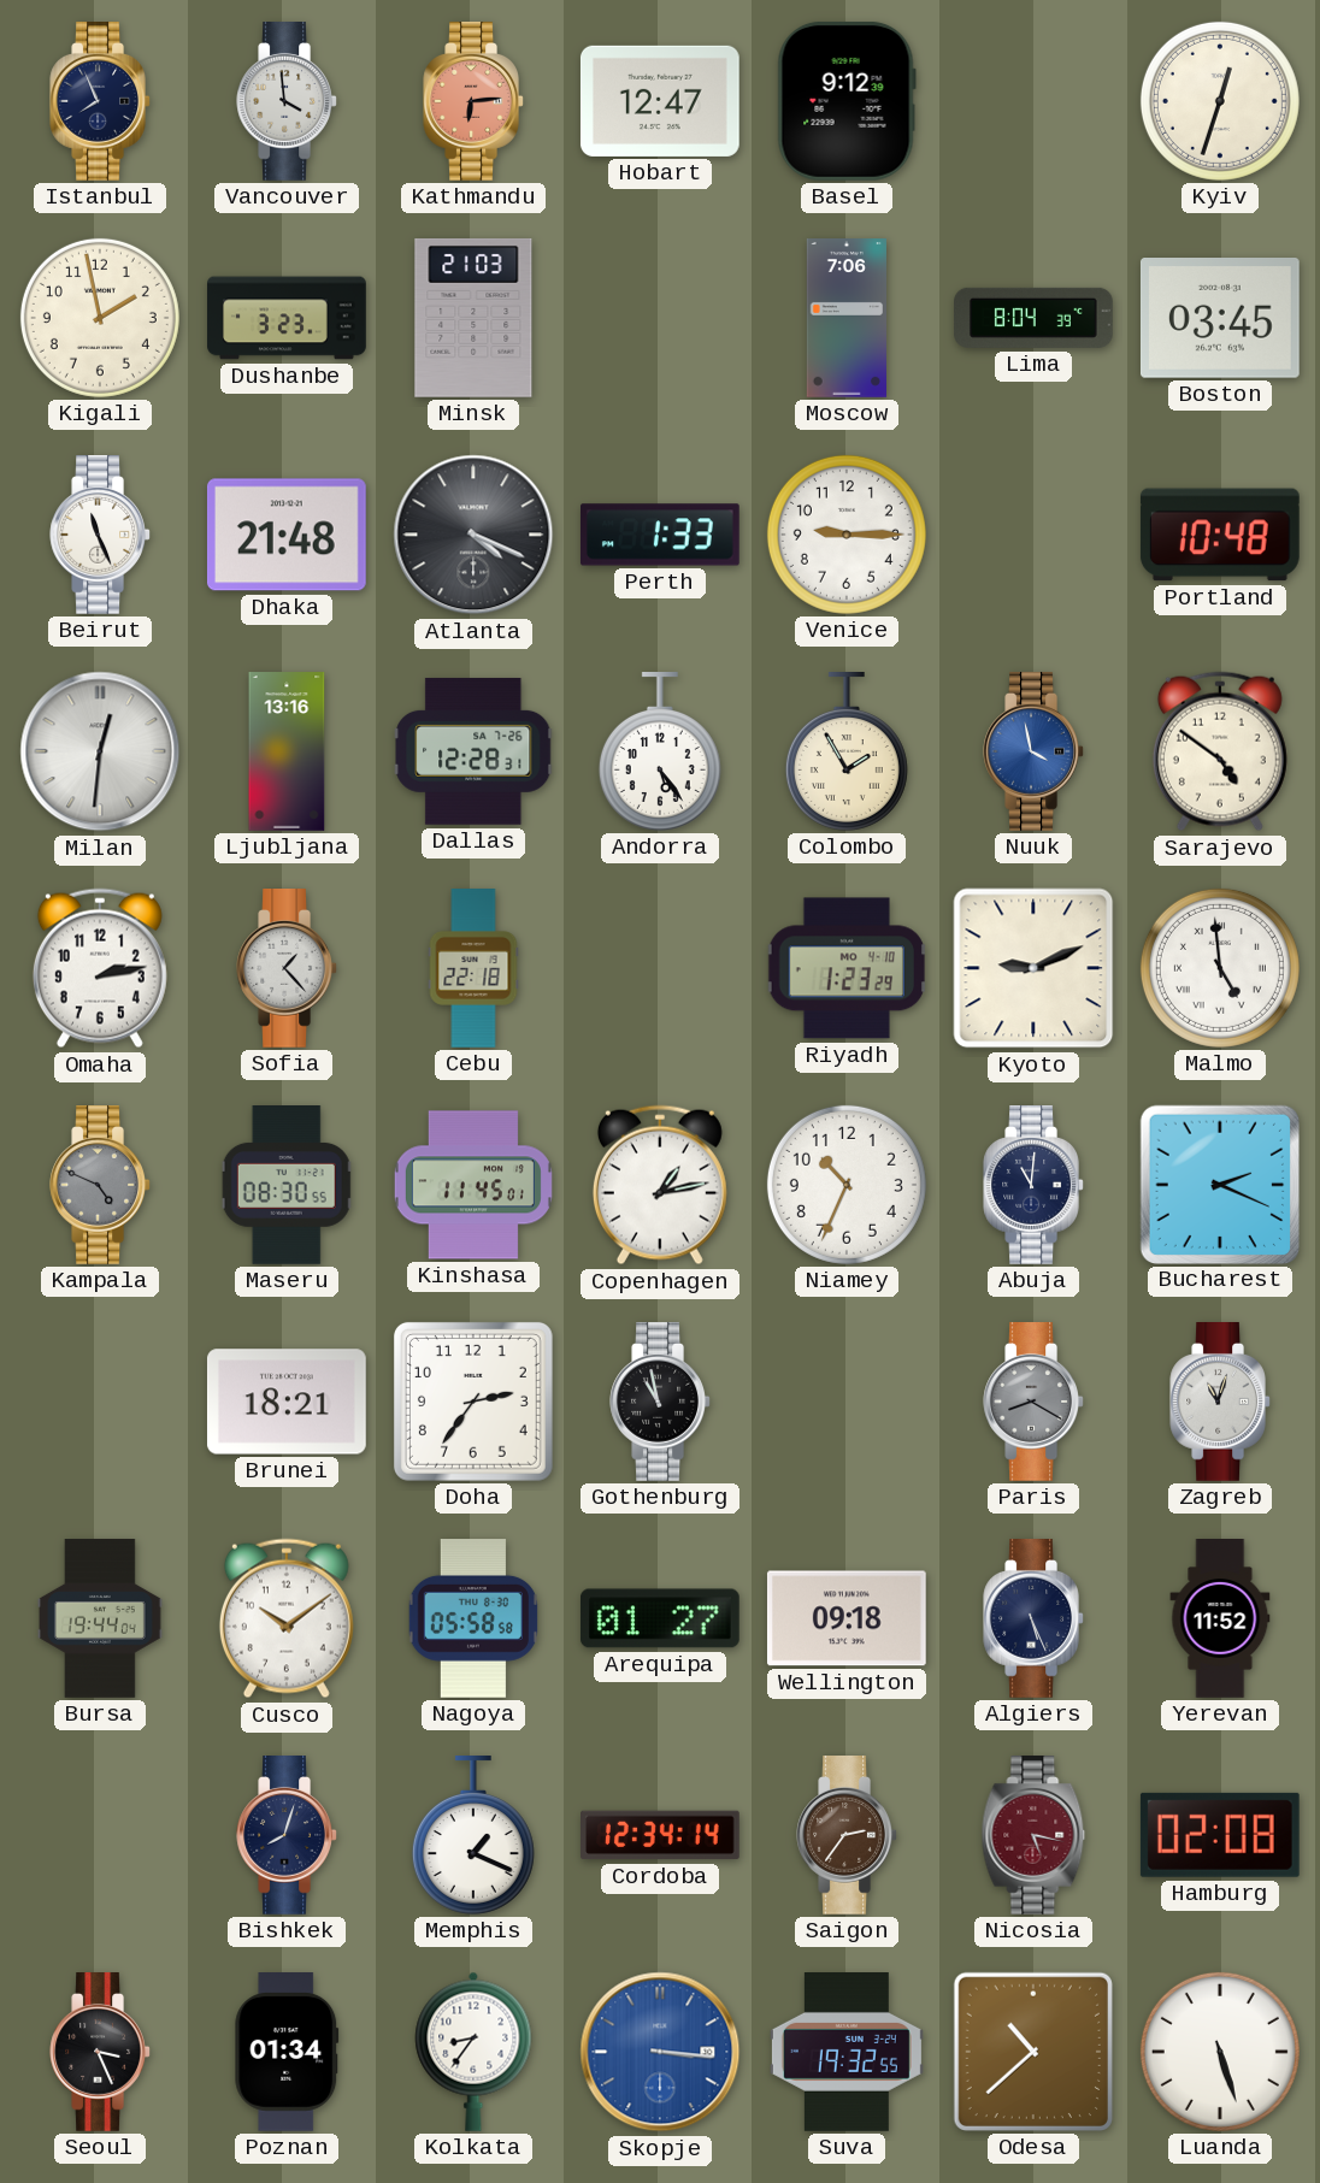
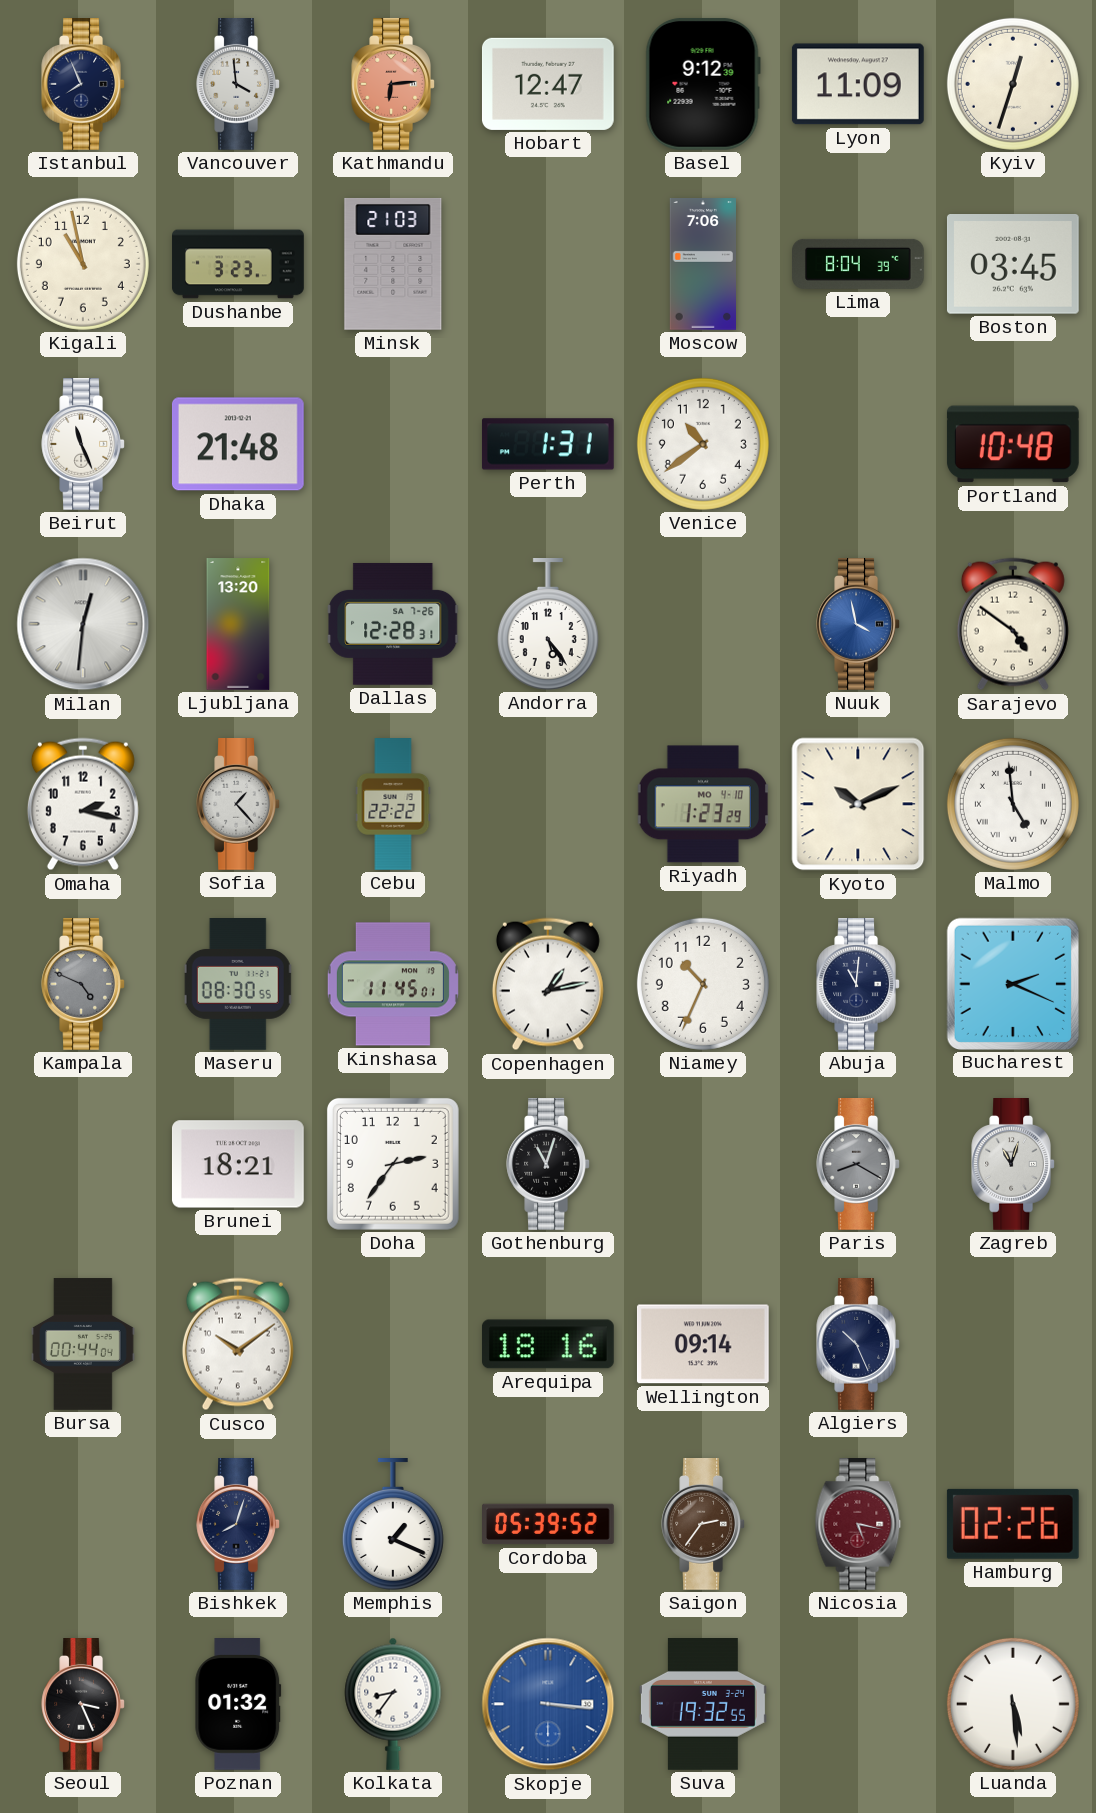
Lyon: none -> 11:09 (858, 84)
Kigali: 1:58 -> 10:58 (83, 264)
Atlanta: 4:19 -> none (473, 535)
Perth: 1:33 -> 1:31 (548, 444)
Venice: 9:15 -> 10:39 (703, 444)
Ljubljana: 13:16 -> 13:20 (238, 624)
Colombo: 1:55 -> none (847, 753)
Omaha: 2:13 -> 2:17 (83, 804)
Cebu: 22:18 -> 22:22 (393, 804)
Kyoto: 9:11 -> 10:11 (858, 804)
Gothenburg: 10:58 -> 11:03 (548, 1165)
Bursa: 19:44 -> 00:44 (84, 1344)
Nagoya: 05:58 -> none (473, 1619)
Arequipa: 01:27 -> 18:16 (548, 1344)
Wellington: 09:18 -> 09:14 (703, 1344)
Algiers: 5:26 -> 10:26 (858, 1345)
Yerevan: 11:52 -> none (1220, 1618)
Cordoba: 12:34 -> 05:39 (549, 1524)
Hamburg: 02:08 -> 02:26 (1013, 1524)
Poznan: 01:34 -> 01:32 (238, 1705)
Odesa: 10:38 -> none (1033, 2052)
Luanda: 5:27 -> 5:29 (1013, 1704)
